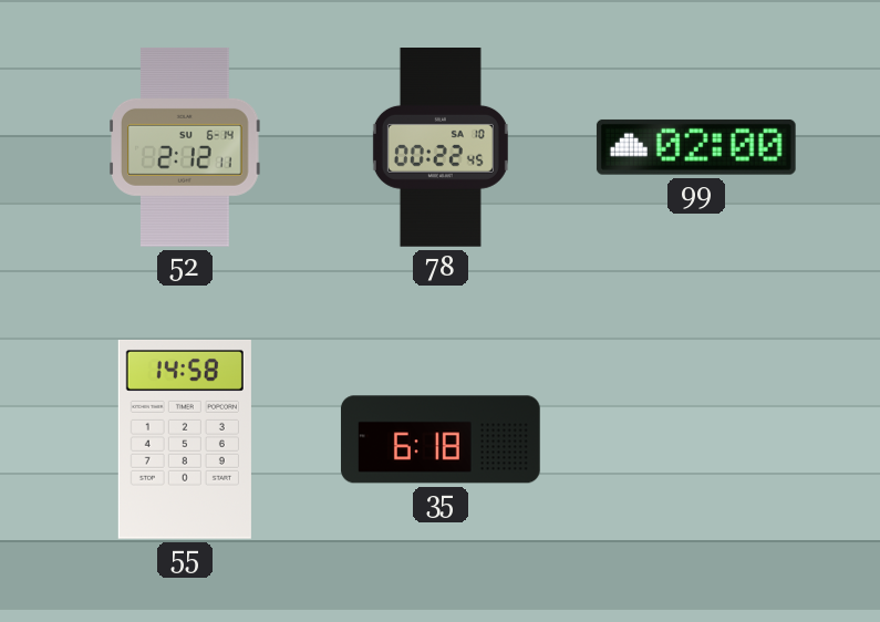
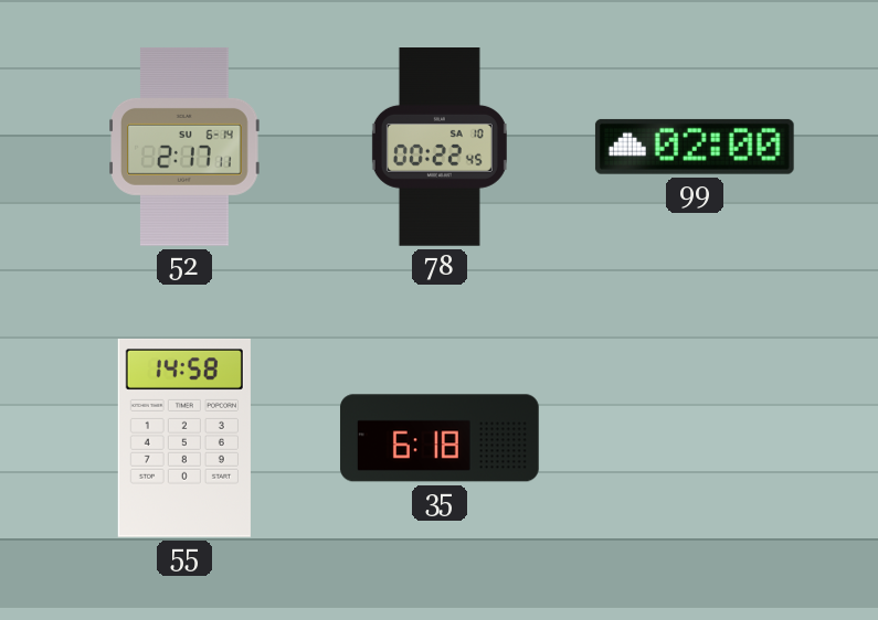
52: 2:12 -> 2:17 (186, 147)
